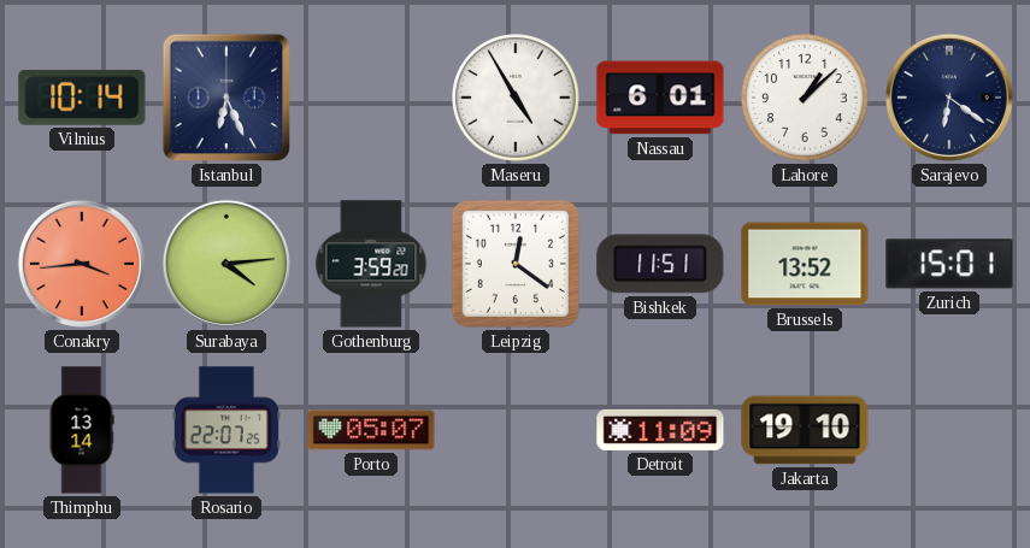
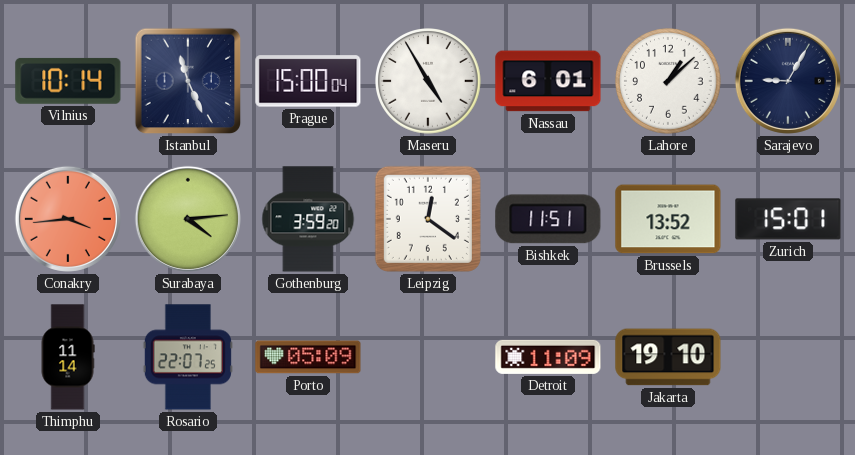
Istanbul: 6:26 -> 11:26 (188, 81)
Prague: none -> 15:00 (308, 81)
Sarajevo: 6:21 -> 9:05 (788, 81)
Thimphu: 13:14 -> 11:14 (68, 357)
Porto: 05:07 -> 05:09 (308, 357)
